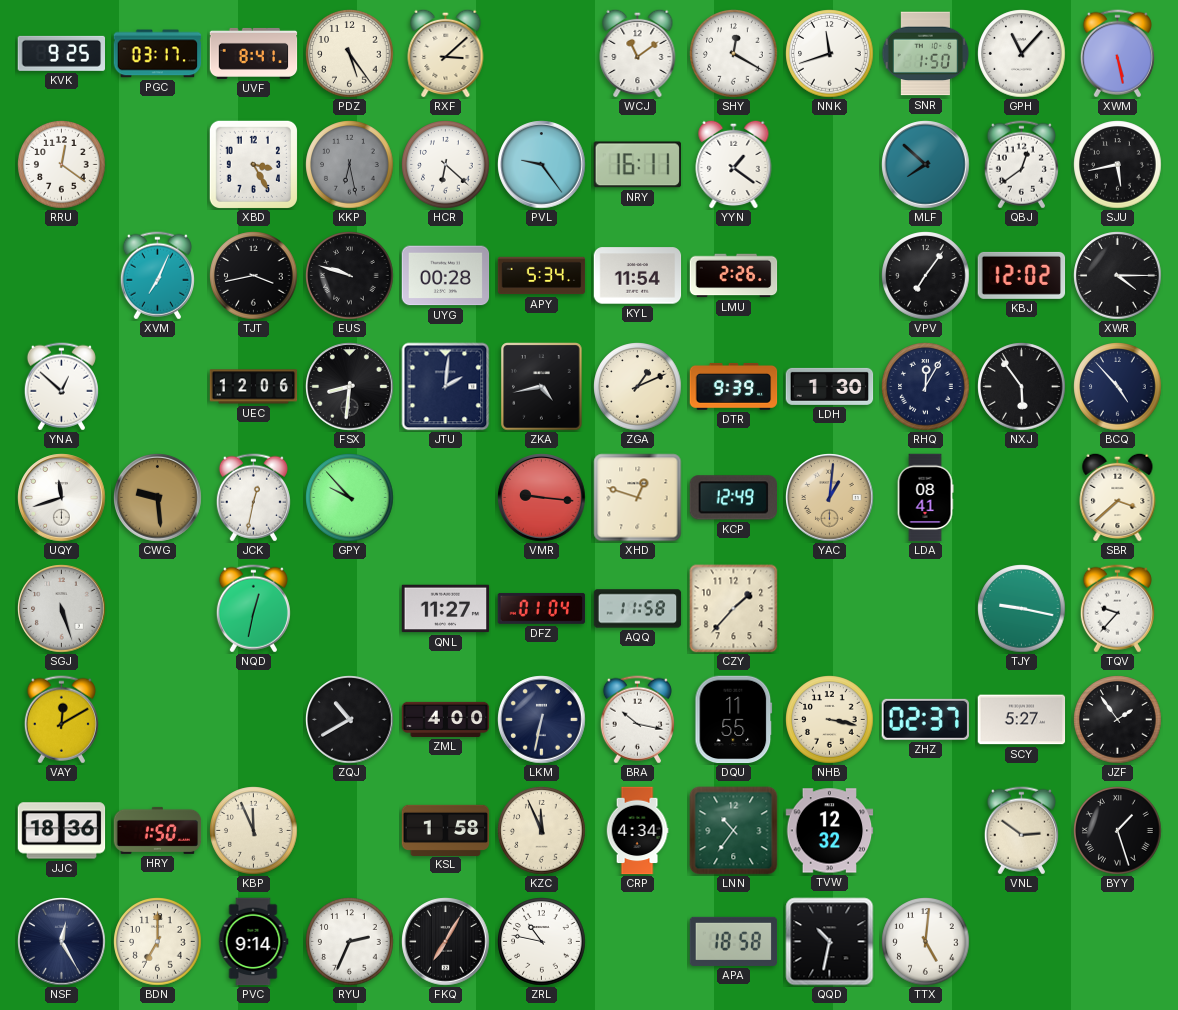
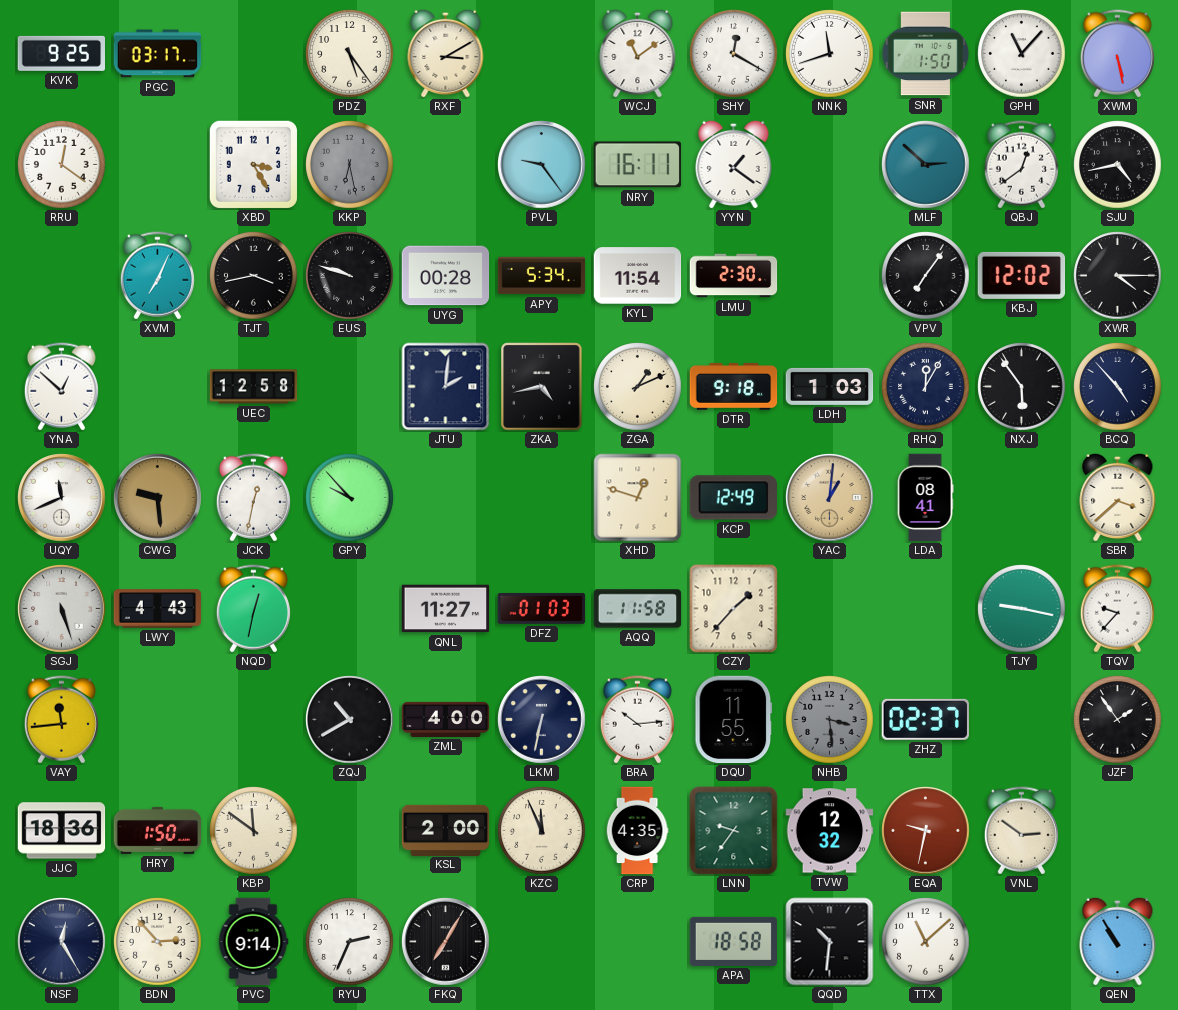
UVF: 8:41 -> none (254, 53)
RXF: 3:08 -> 3:10 (446, 53)
HCR: 6:22 -> none (446, 165)
MLF: 7:52 -> 2:52 (926, 165)
SJU: 5:43 -> 4:43 (1118, 165)
LMU: 2:26 -> 2:30 (734, 276)
UEC: 12:06 -> 12:58 (254, 387)
FSX: 8:31 -> none (350, 387)
DTR: 9:39 -> 9:18 (734, 386)
LDH: 1:30 -> 1:03 (830, 386)
UQY: 11:42 -> 11:41 (62, 498)
VMR: 9:16 -> none (542, 498)
LWY: none -> 4:43 (158, 609)
DFZ: 01:04 -> 01:03 (542, 608)
VAY: 12:10 -> 11:44 (61, 720)
BRA: 10:17 -> 10:14 (637, 720)
NHB: 3:17 -> 3:29 (830, 720)
NHB dial: cream -> grey (830, 720)
SCY: 5:27 -> none (1022, 720)
KBP: 11:56 -> 11:51 (254, 831)
KSL: 1:58 -> 2:00 (446, 830)
CRP: 4:34 -> 4:35 (637, 831)
LNN: 10:36 -> 9:36 (734, 831)
EQA: none -> 9:32 (926, 831)
BYY: 1:27 -> none (1118, 831)
BDN: 7:00 -> 2:53 (158, 942)
ZRL: 10:47 -> none (542, 942)
QQD: 10:32 -> 10:31 (830, 942)
TTX: 5:01 -> 11:08 (926, 942)
QEN: none -> 10:55 (1118, 941)
